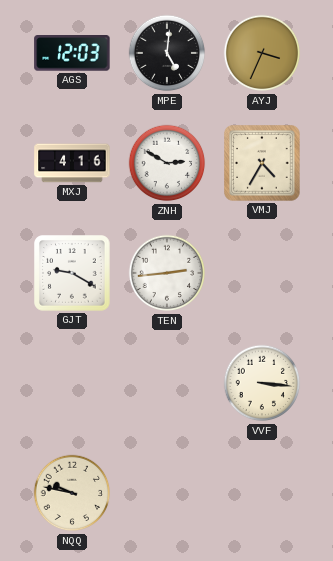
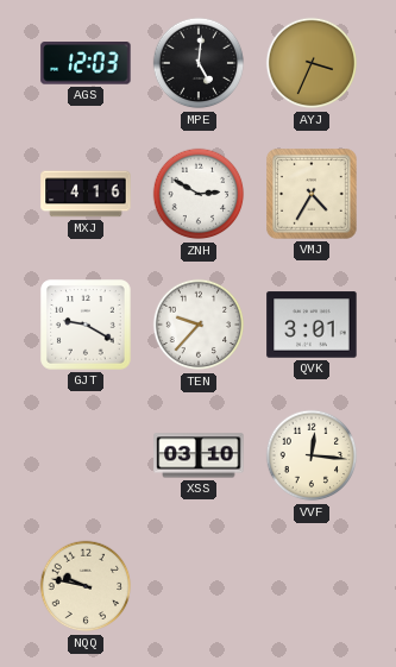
TEN: 2:44 -> 9:37 (199, 325)
QVK: none -> 3:01 (312, 325)
XSS: none -> 03:10 (199, 455)
VVF: 3:16 -> 12:16 (312, 455)
